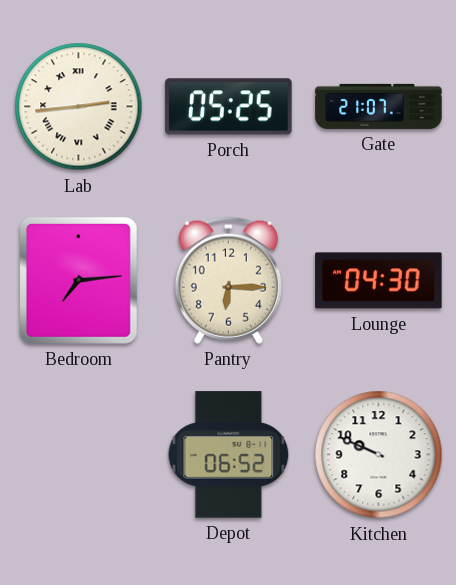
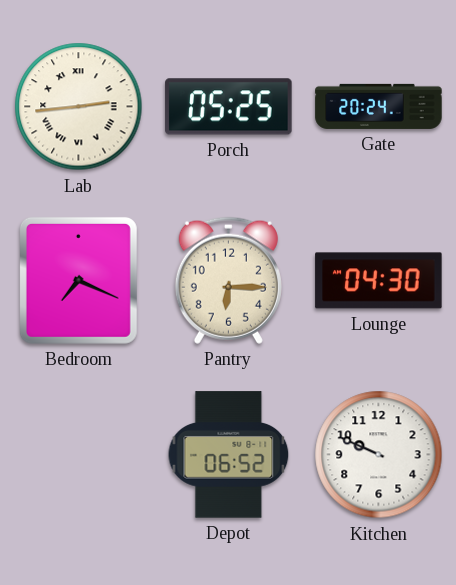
Gate: 21:07 -> 20:24 (379, 106)
Bedroom: 7:14 -> 7:19 (78, 280)
